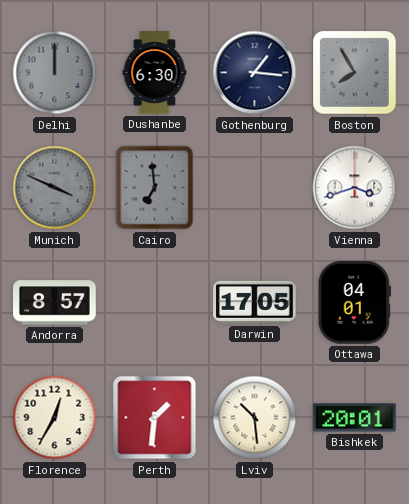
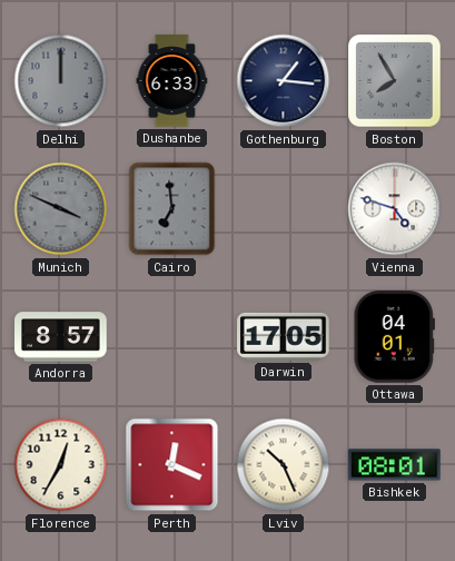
Dushanbe: 6:30 -> 6:33 (172, 81)
Vienna: 3:42 -> 4:48 (395, 209)
Perth: 1:31 -> 12:19 (172, 465)
Lviv: 10:29 -> 10:26 (284, 465)
Bishkek: 20:01 -> 08:01 (395, 465)
